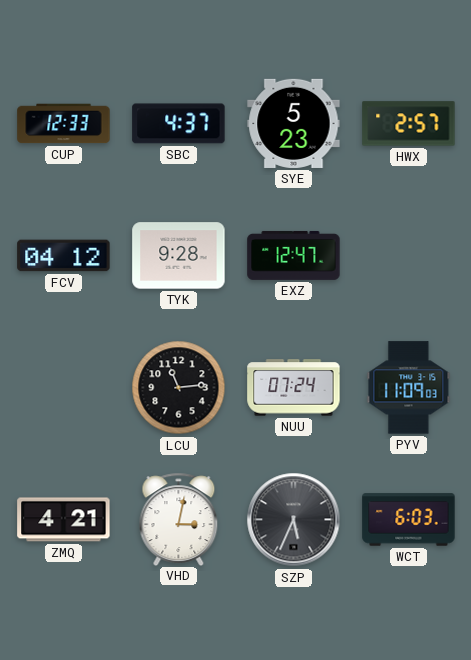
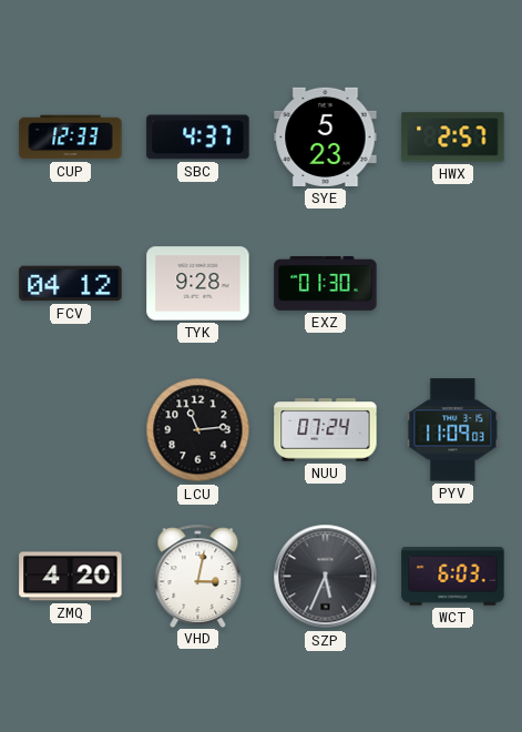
EXZ: 12:47 -> 01:30 (326, 283)
ZMQ: 4:21 -> 4:20 (71, 577)
